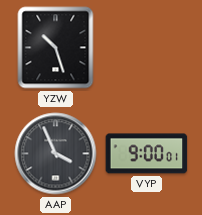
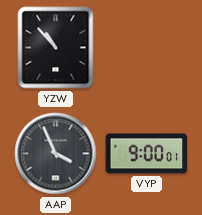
YZW: 10:27 -> 10:53 (56, 48)
